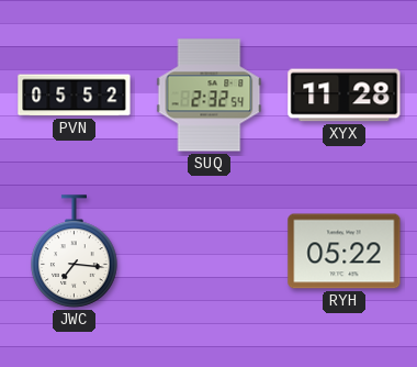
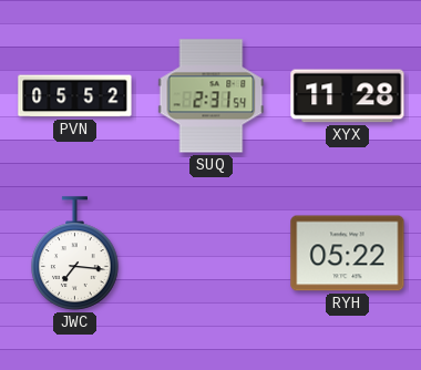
SUQ: 2:32 -> 2:31 (212, 96)
